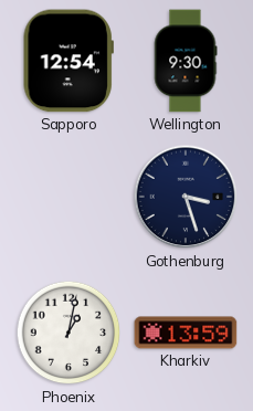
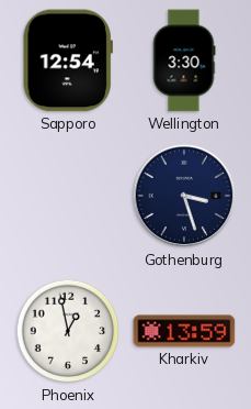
Wellington: 9:30 -> 3:30 (184, 60)
Phoenix: 1:02 -> 12:58 (68, 331)
